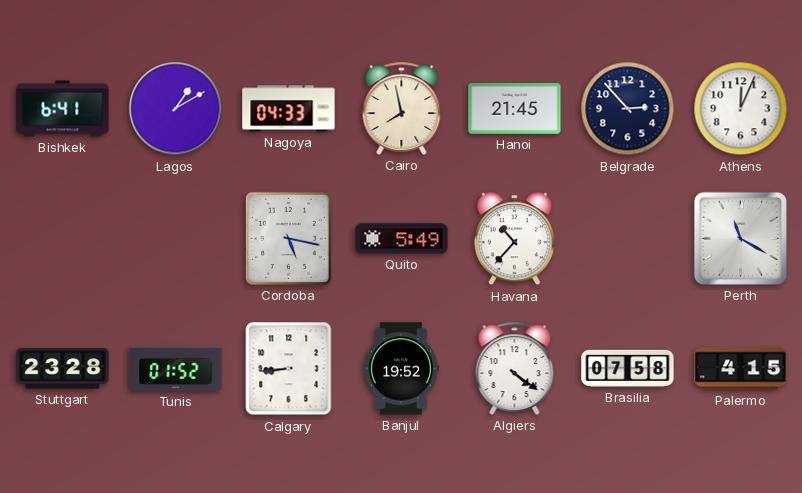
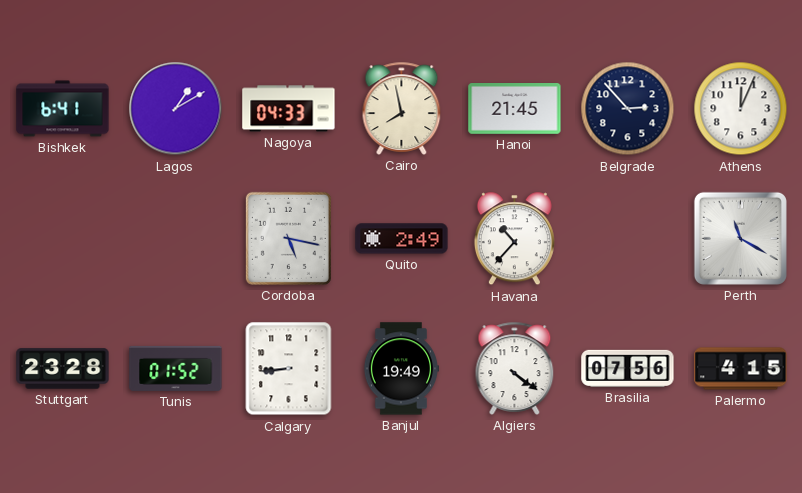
Quito: 5:49 -> 2:49 (402, 239)
Banjul: 19:52 -> 19:49 (400, 369)
Brasilia: 07:58 -> 07:56 (628, 368)
